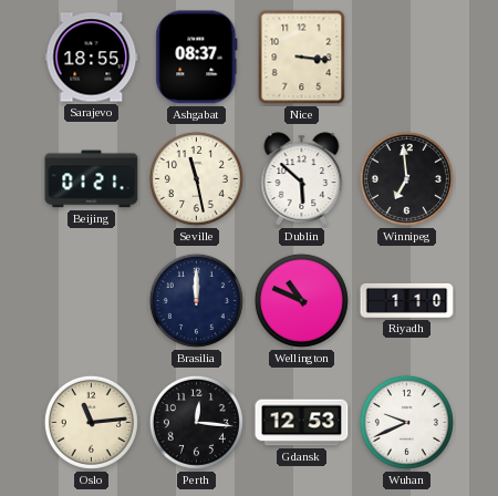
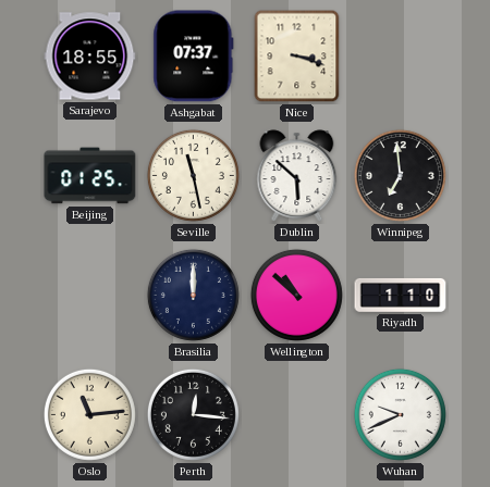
Ashgabat: 08:37 -> 07:37 (194, 57)
Nice: 3:16 -> 3:18 (297, 57)
Beijing: 01:21 -> 01:25 (90, 176)
Wellington: 10:49 -> 10:52 (296, 295)
Gdansk: 12:53 -> none (302, 423)
